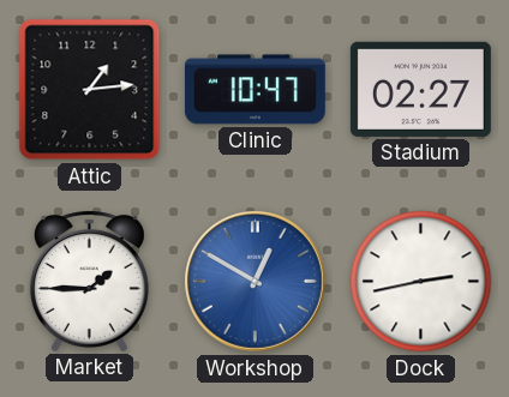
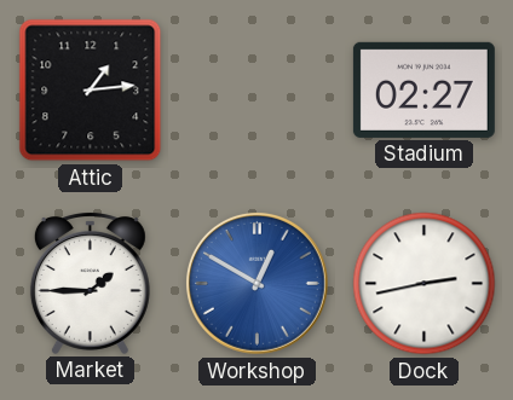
Clinic: 10:47 -> none (254, 90)
